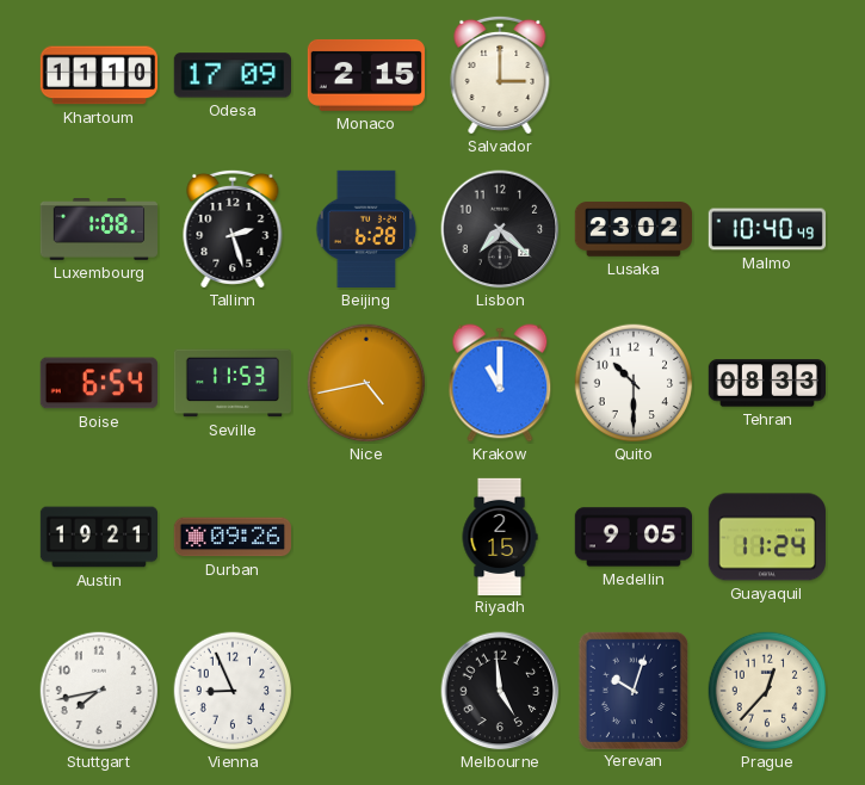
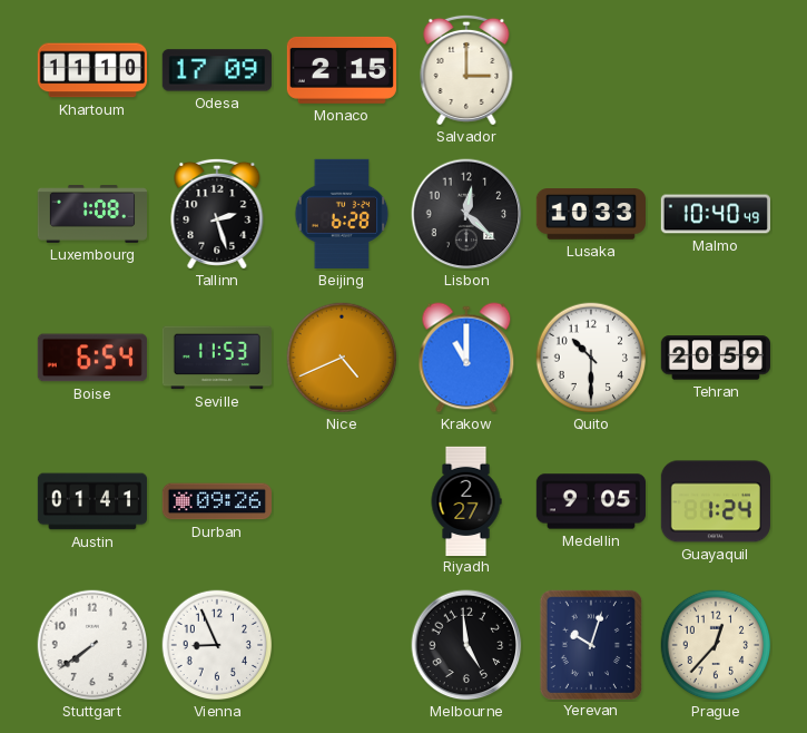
Lisbon: 7:22 -> 12:22 (466, 214)
Lusaka: 23:02 -> 10:33 (590, 214)
Nice: 4:43 -> 4:41 (342, 358)
Tehran: 08:33 -> 20:59 (715, 358)
Austin: 19:21 -> 01:41 (91, 501)
Riyadh: 2:15 -> 2:27 (466, 500)
Guayaquil: 11:24 -> 1:24 (716, 501)
Stuttgart: 7:43 -> 7:39 (92, 645)
